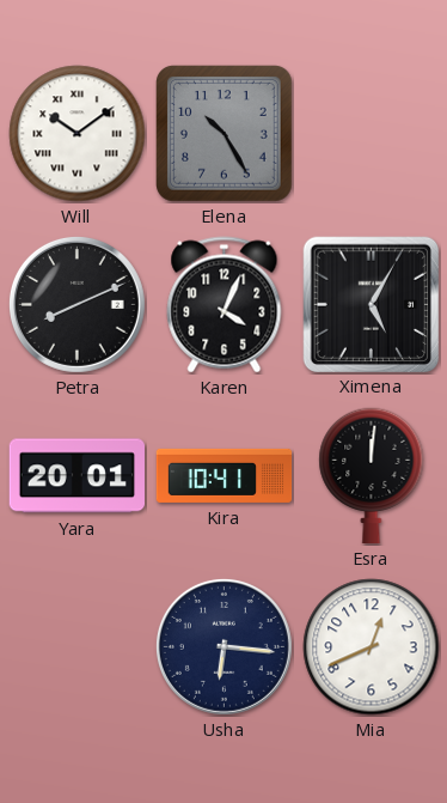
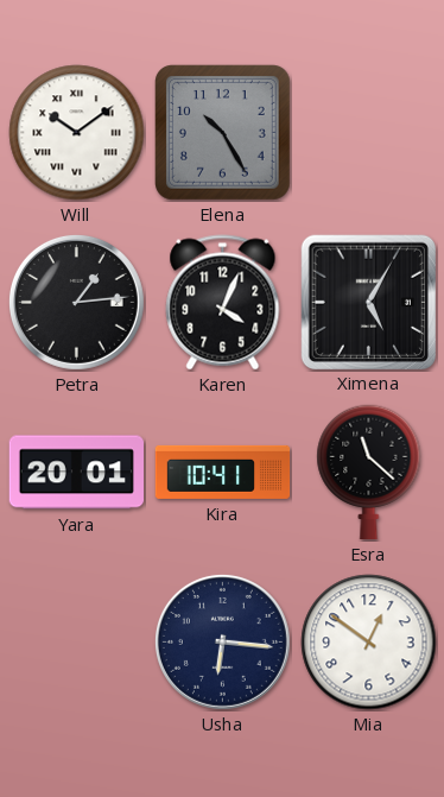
Petra: 8:11 -> 1:14 (76, 302)
Esra: 12:01 -> 11:22 (369, 473)
Mia: 12:41 -> 12:51 (369, 643)
